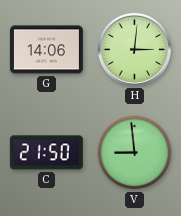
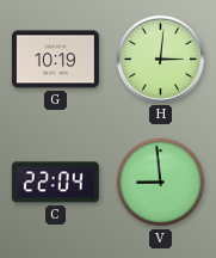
G: 14:06 -> 10:19 (55, 60)
C: 21:50 -> 22:04 (55, 183)
